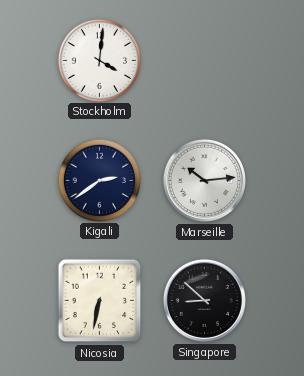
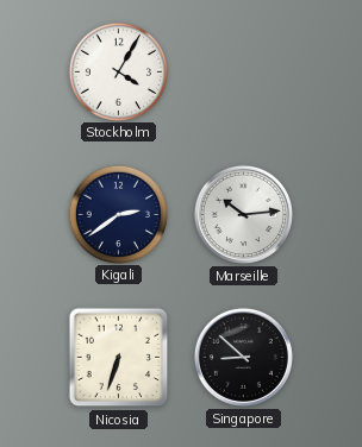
Stockholm: 4:01 -> 4:05 (118, 71)
Nicosia: 6:32 -> 6:33 (119, 358)
